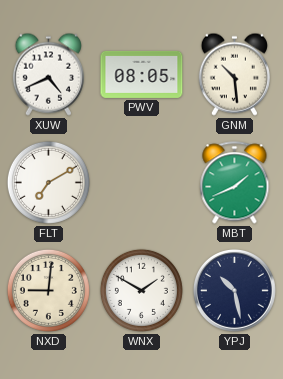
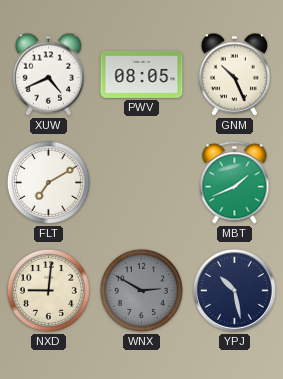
GNM: 10:29 -> 10:26 (234, 74)
WNX: 1:50 -> 2:50 (141, 290)
WNX dial: white -> grey (141, 290)
